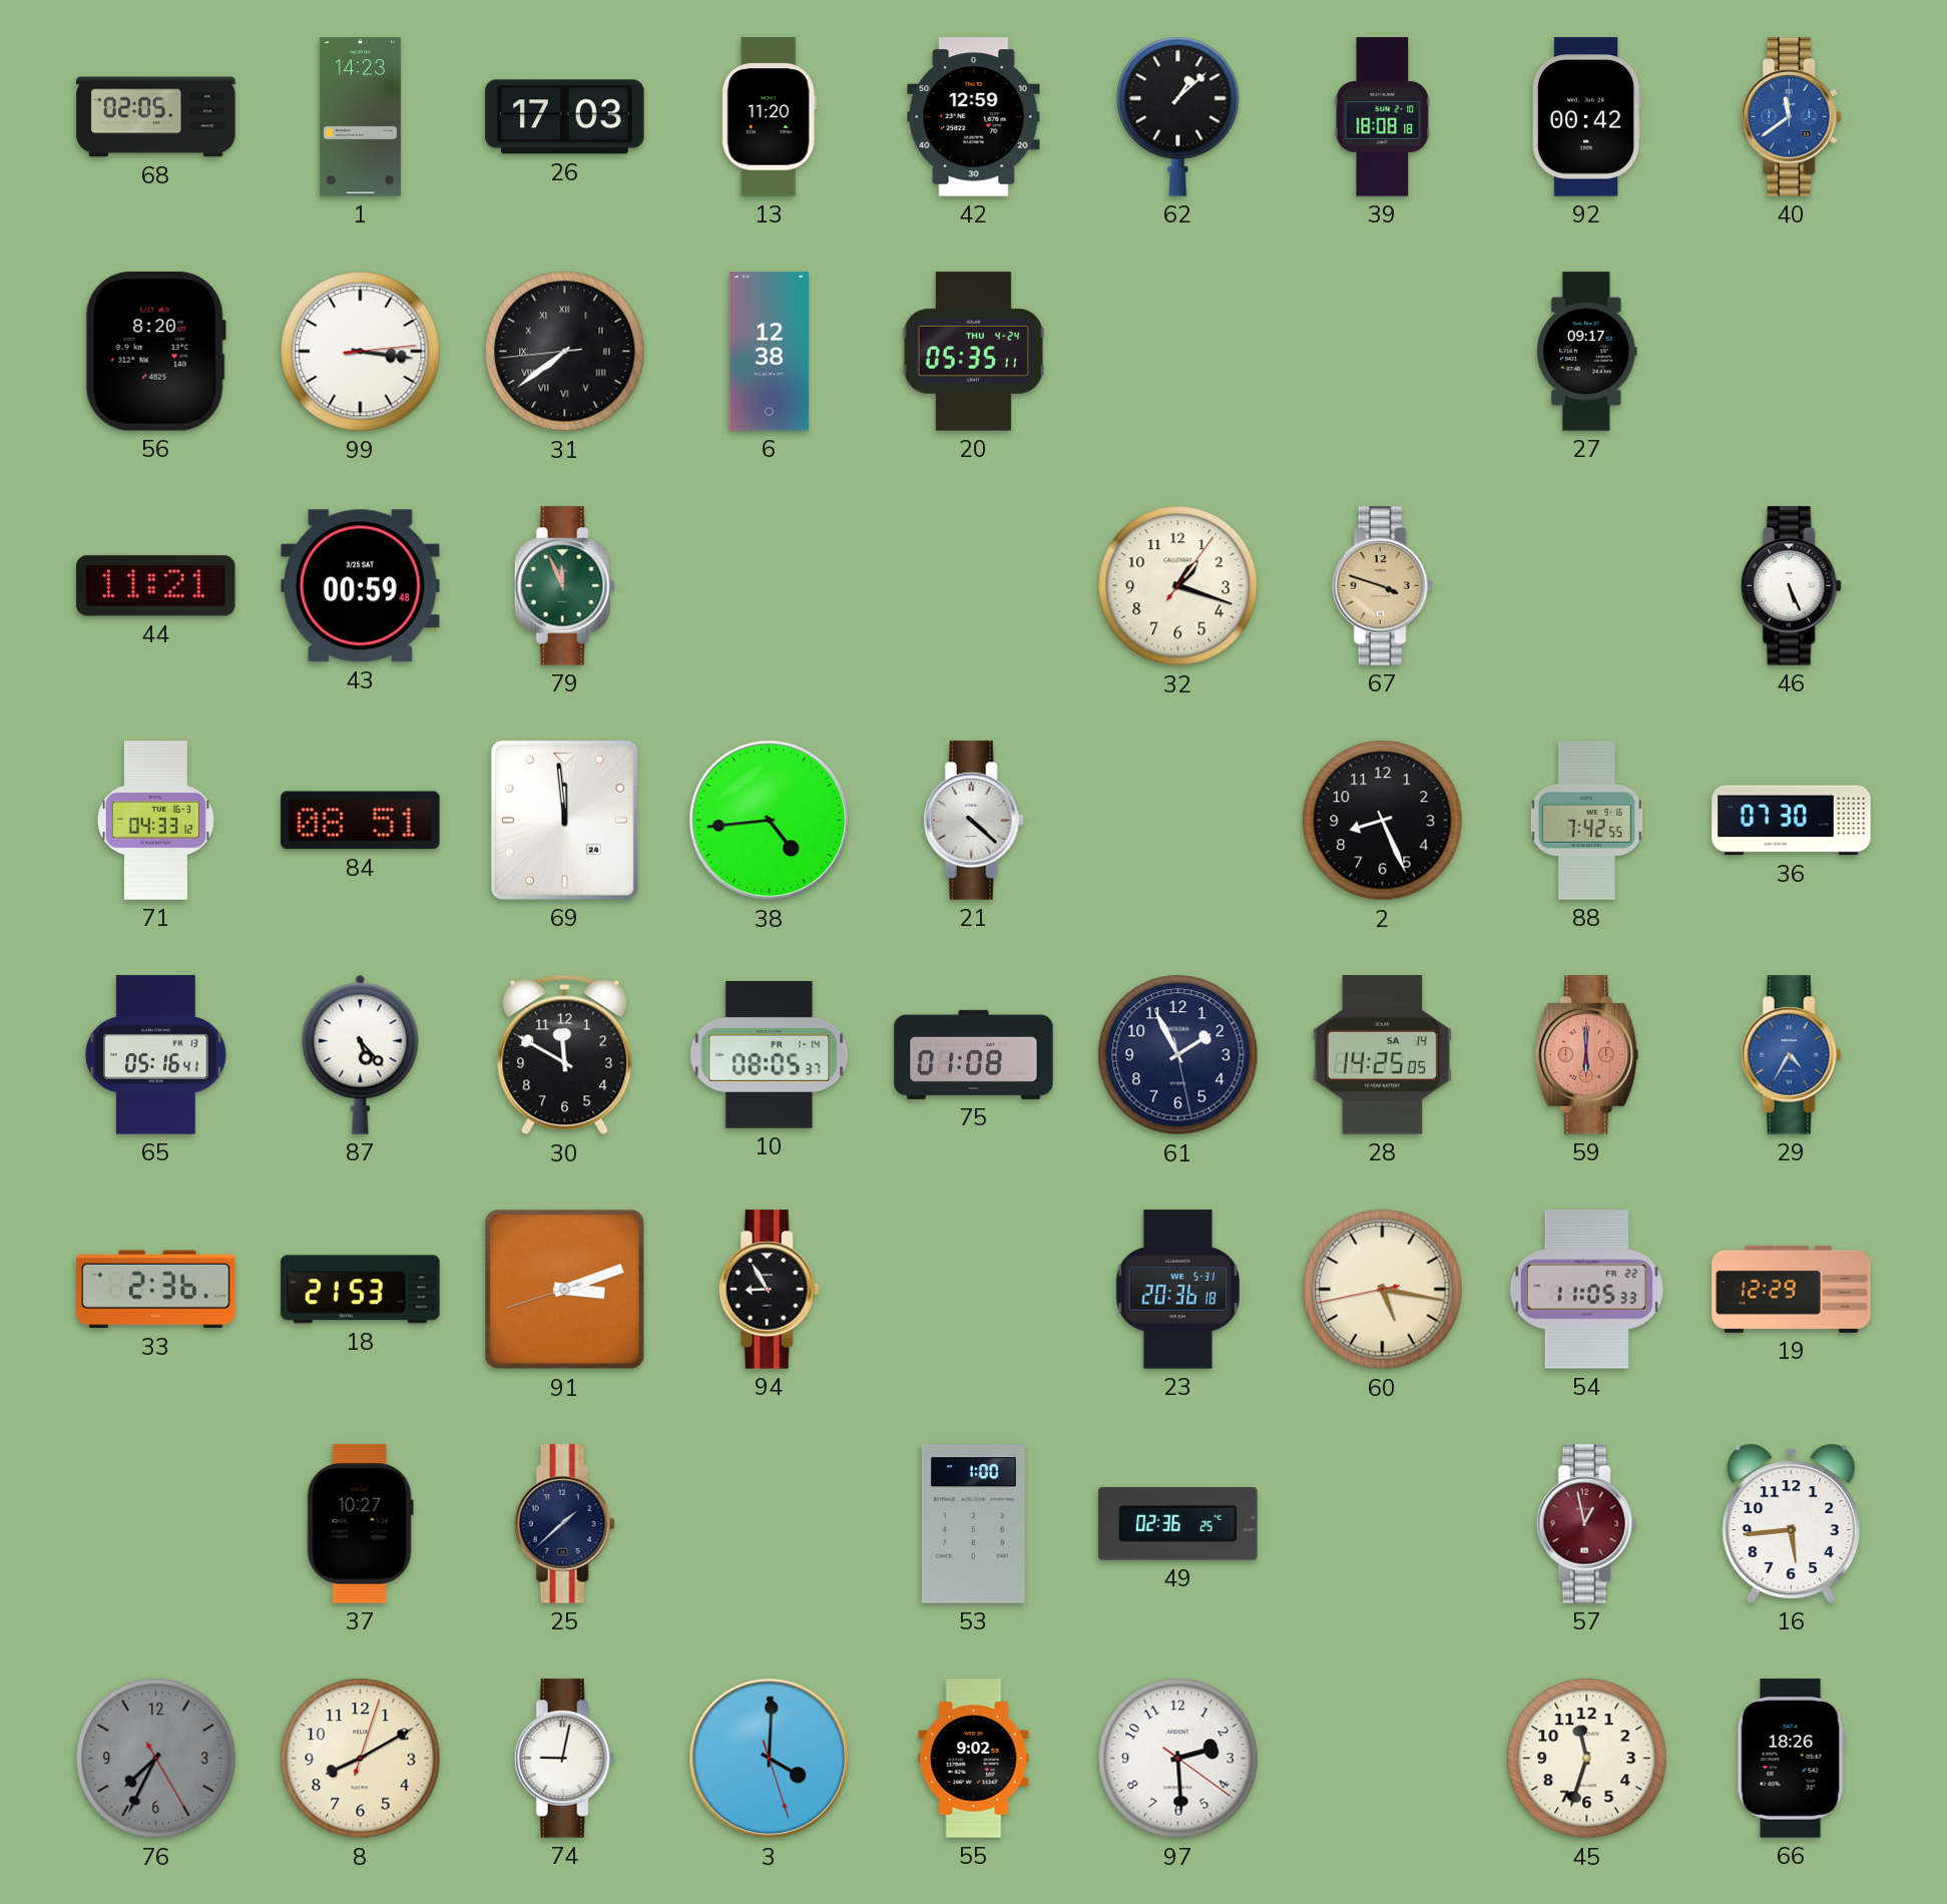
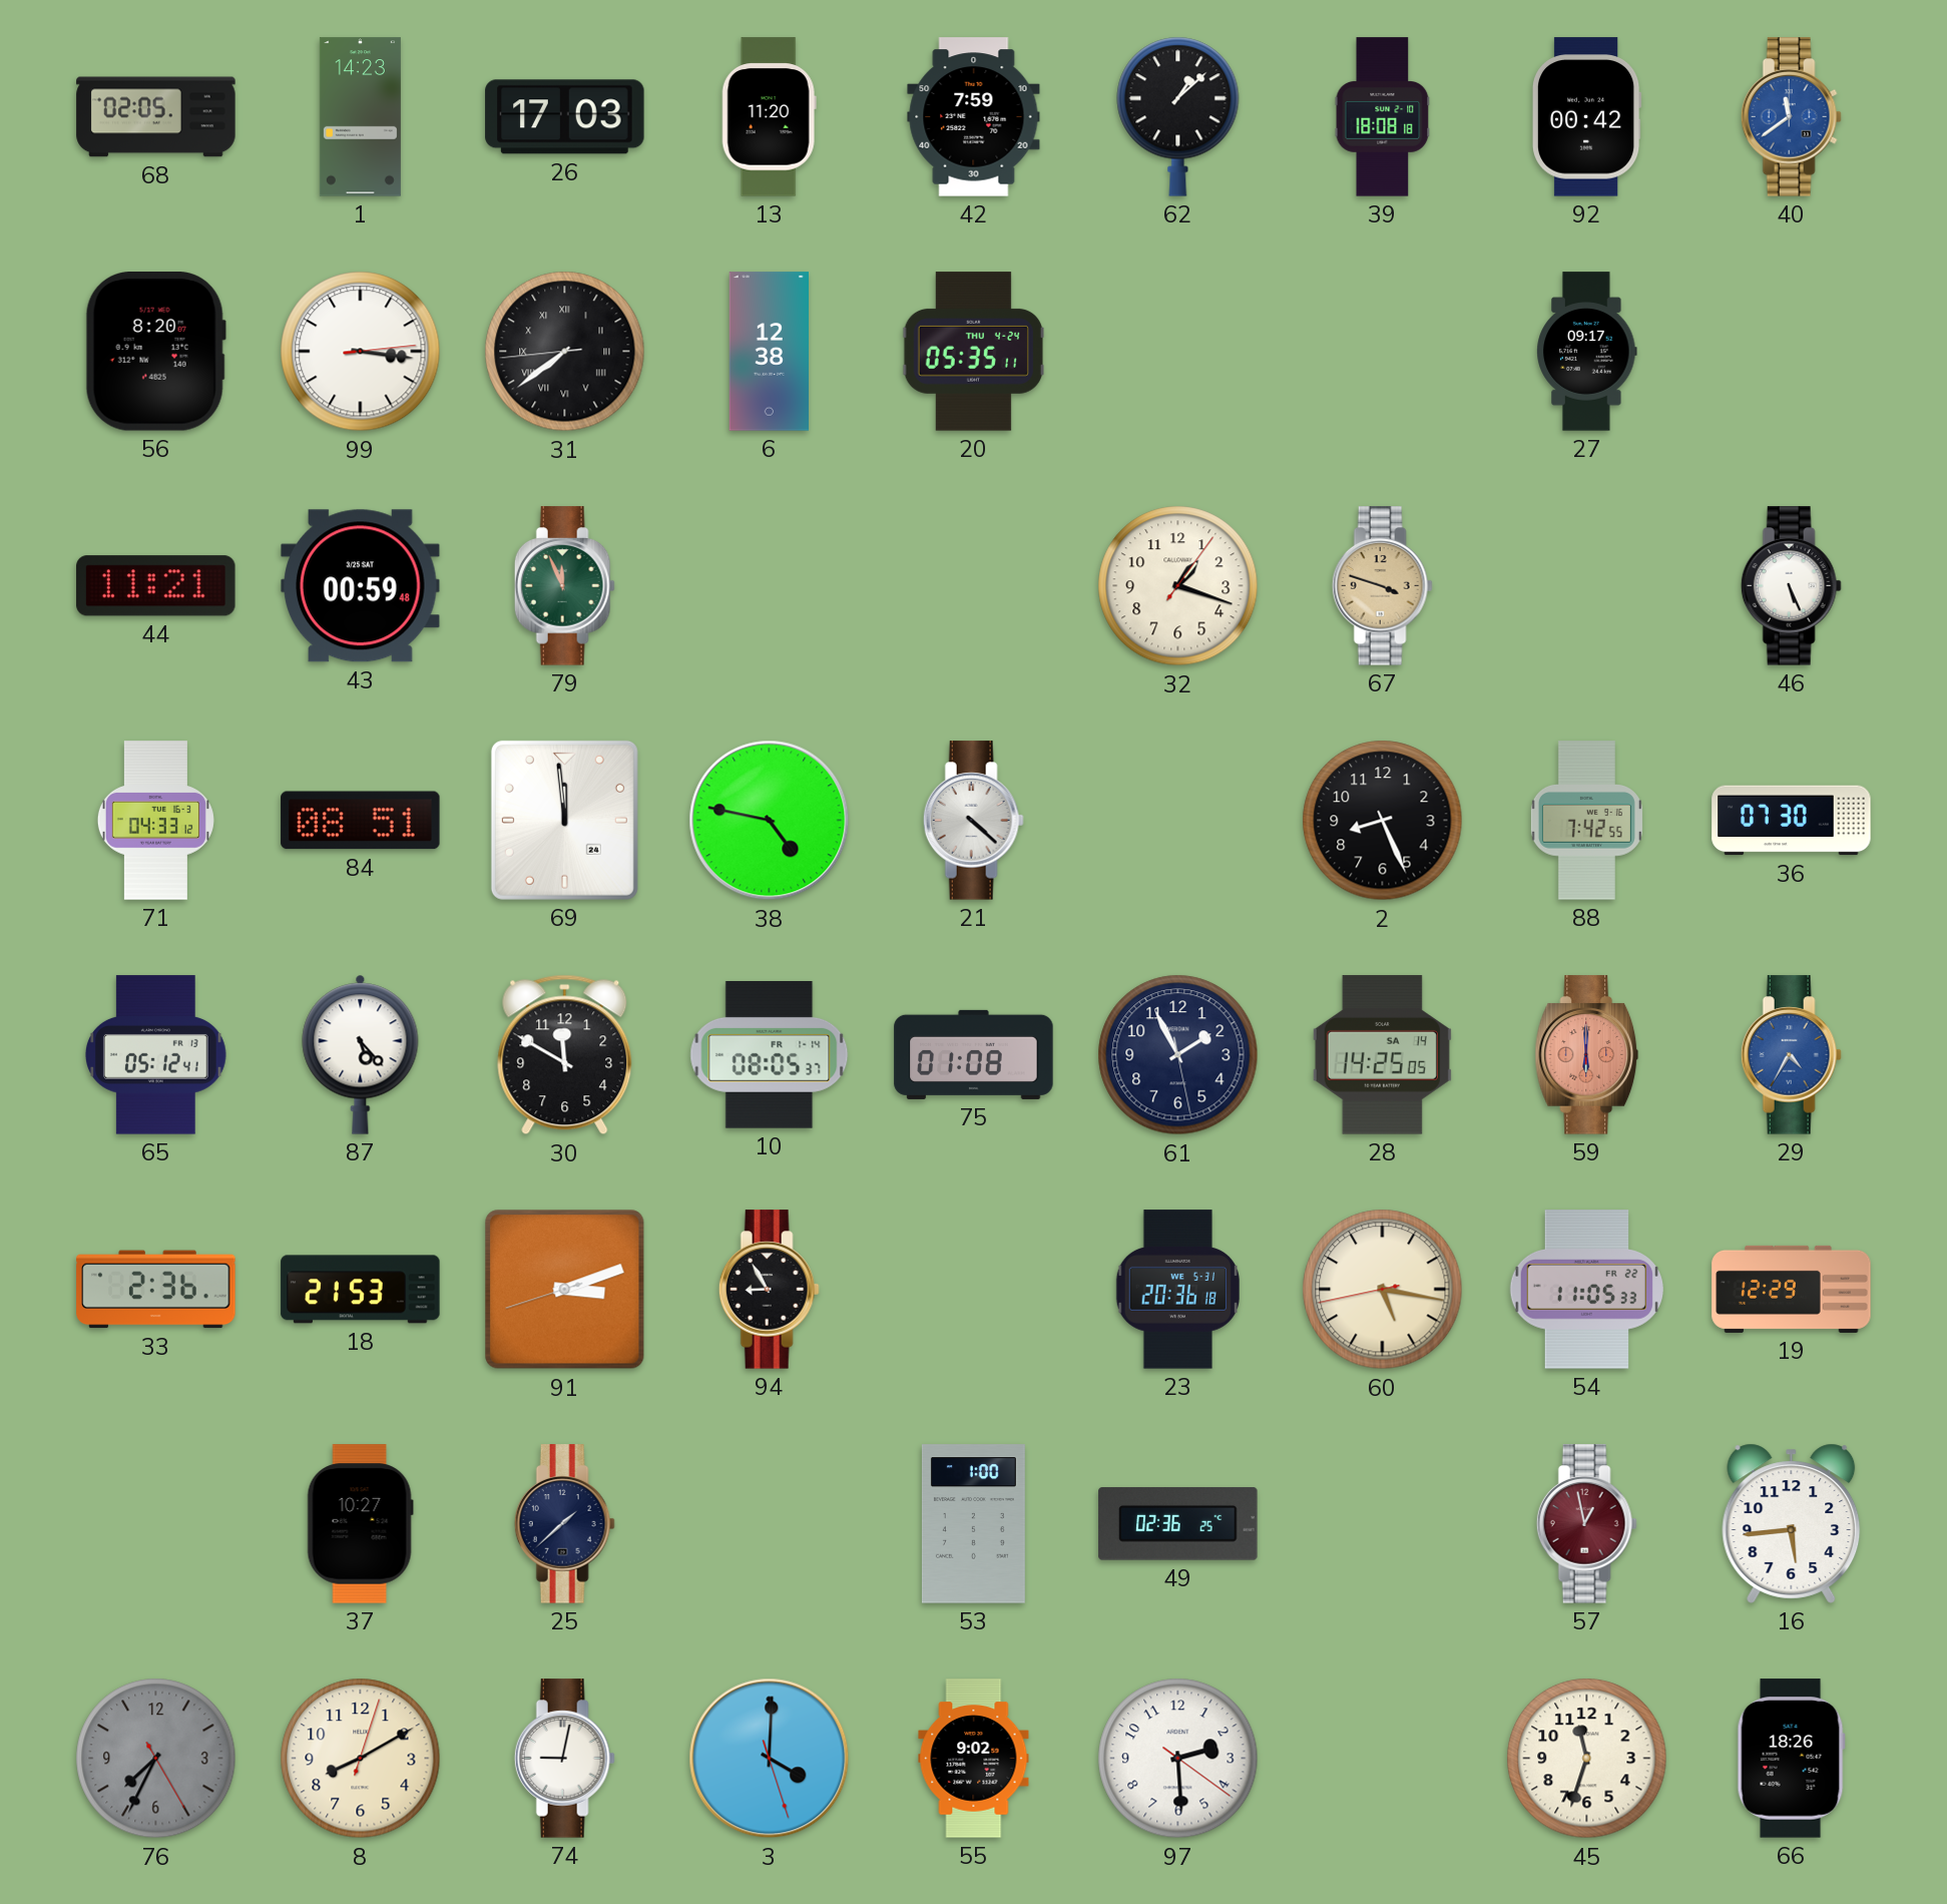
42: 12:59 -> 7:59 (974, 117)
38: 4:44 -> 4:47 (770, 821)
65: 05:16 -> 05:12 (156, 1055)
